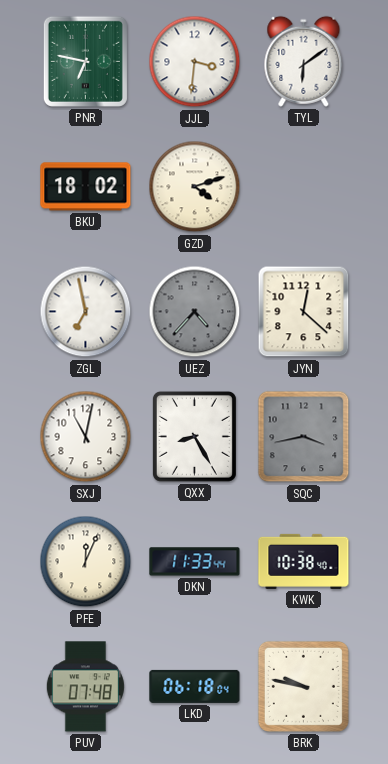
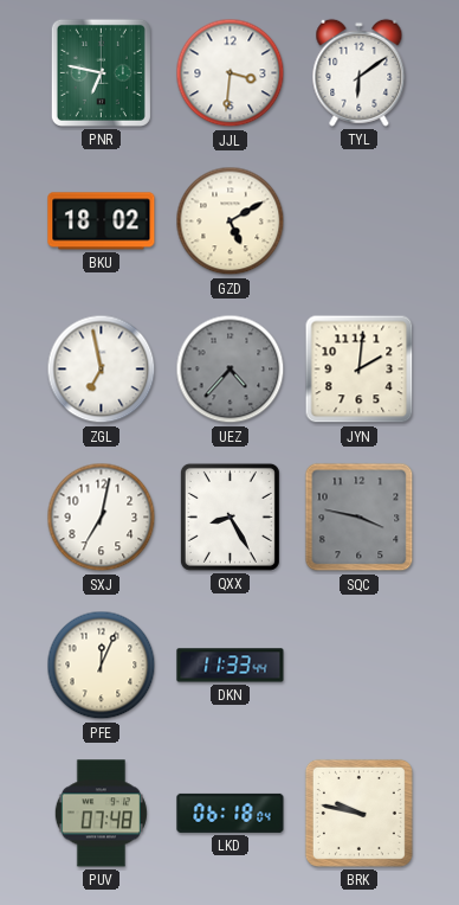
GZD: 4:12 -> 5:10 (231, 222)
JYN: 12:22 -> 2:01 (360, 370)
SXJ: 11:02 -> 7:02 (102, 518)
SQC: 3:43 -> 3:47 (360, 518)
KWK: 10:38 -> none (304, 561)
